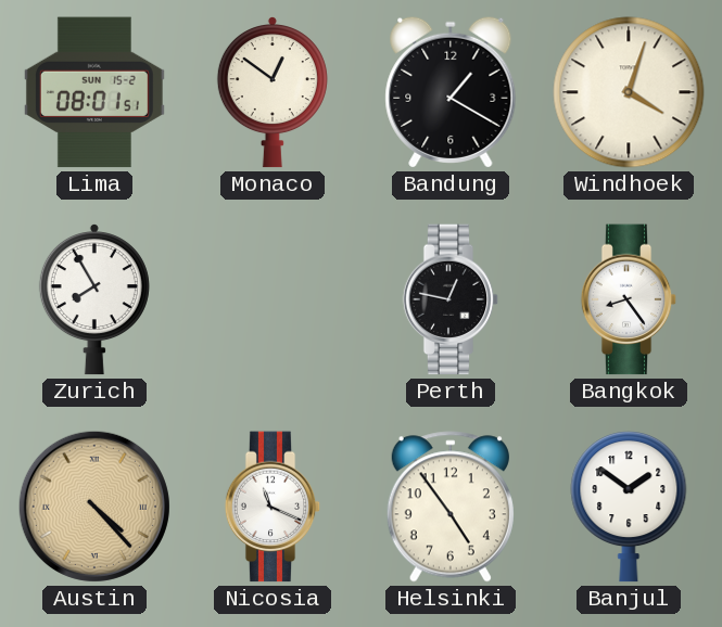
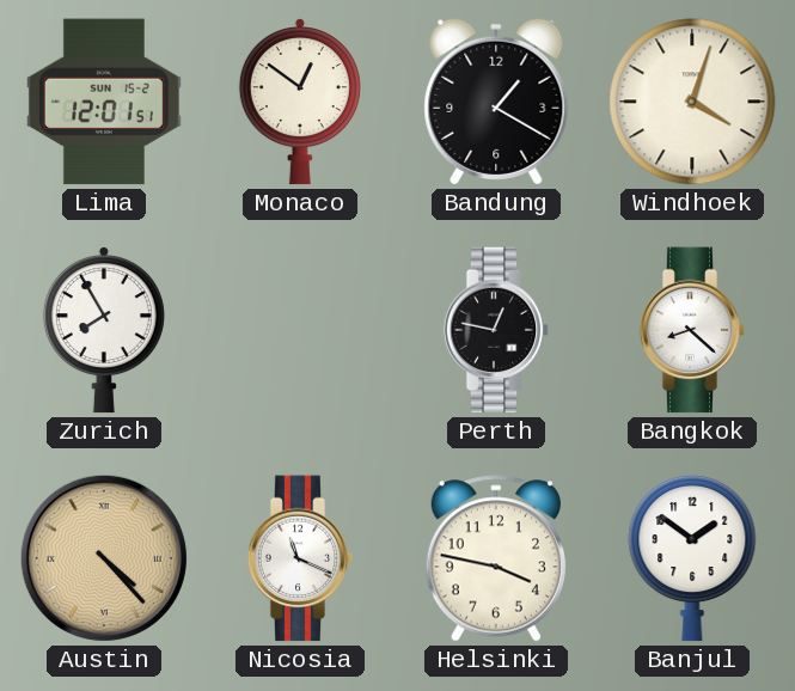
Lima: 08:01 -> 12:01 (104, 102)
Bangkok: 8:24 -> 8:22 (692, 330)
Helsinki: 4:54 -> 3:47 (496, 558)
